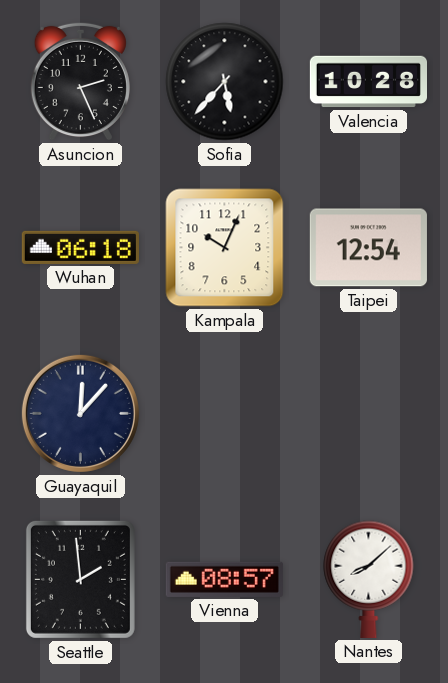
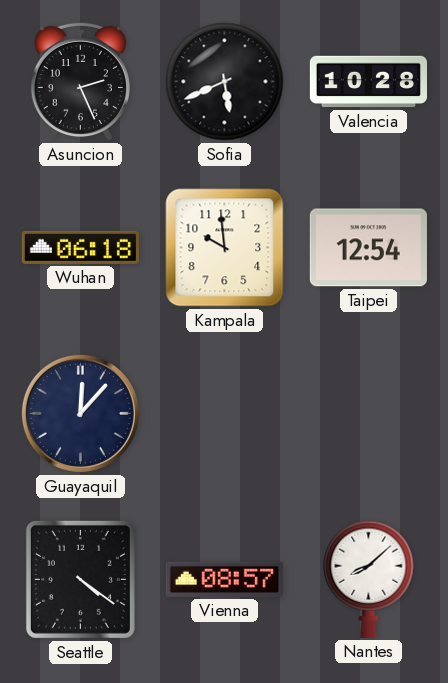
Sofia: 5:37 -> 5:41 (225, 82)
Kampala: 10:04 -> 9:59 (225, 248)
Seattle: 1:59 -> 4:21 (80, 579)
